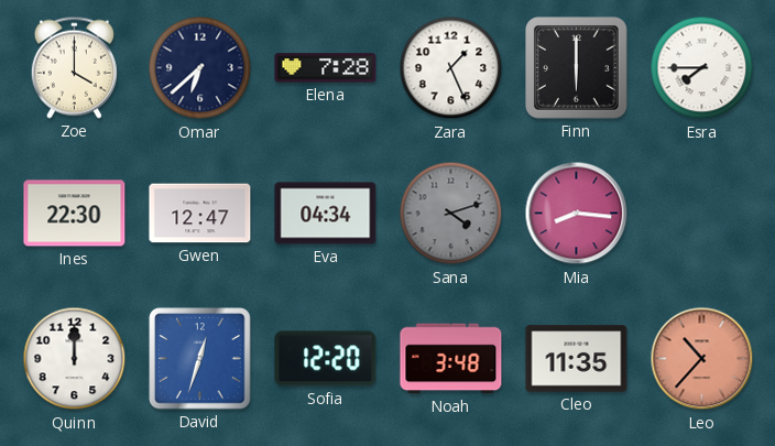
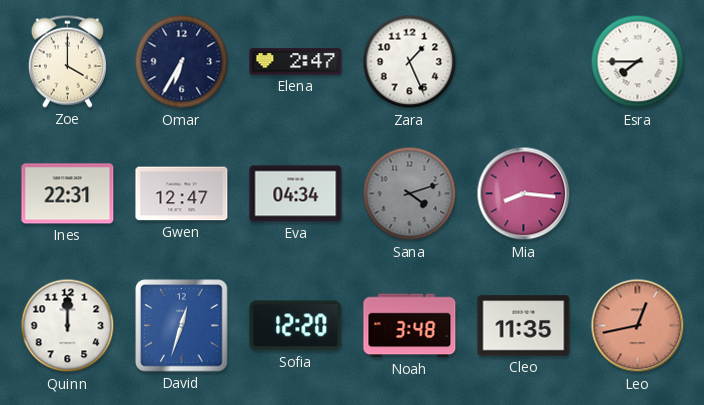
Omar: 6:38 -> 6:35 (182, 62)
Elena: 7:28 -> 2:47 (296, 62)
Finn: 6:00 -> none (577, 68)
Ines: 22:30 -> 22:31 (68, 194)
Leo: 10:37 -> 12:43 (638, 326)
